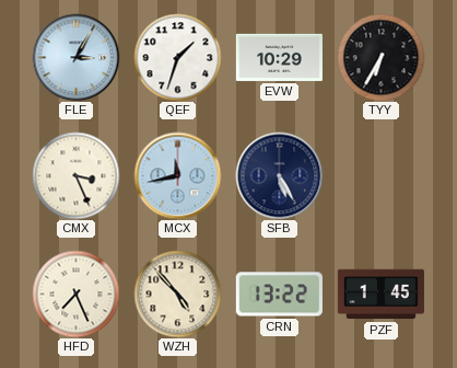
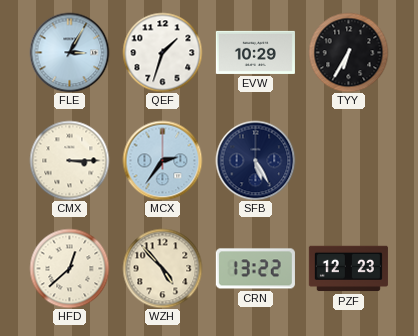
CMX: 3:26 -> 3:15 (69, 160)
MCX: 11:43 -> 2:36 (162, 160)
HFD: 7:26 -> 12:38 (69, 268)
PZF: 1:45 -> 12:23 (348, 269)
